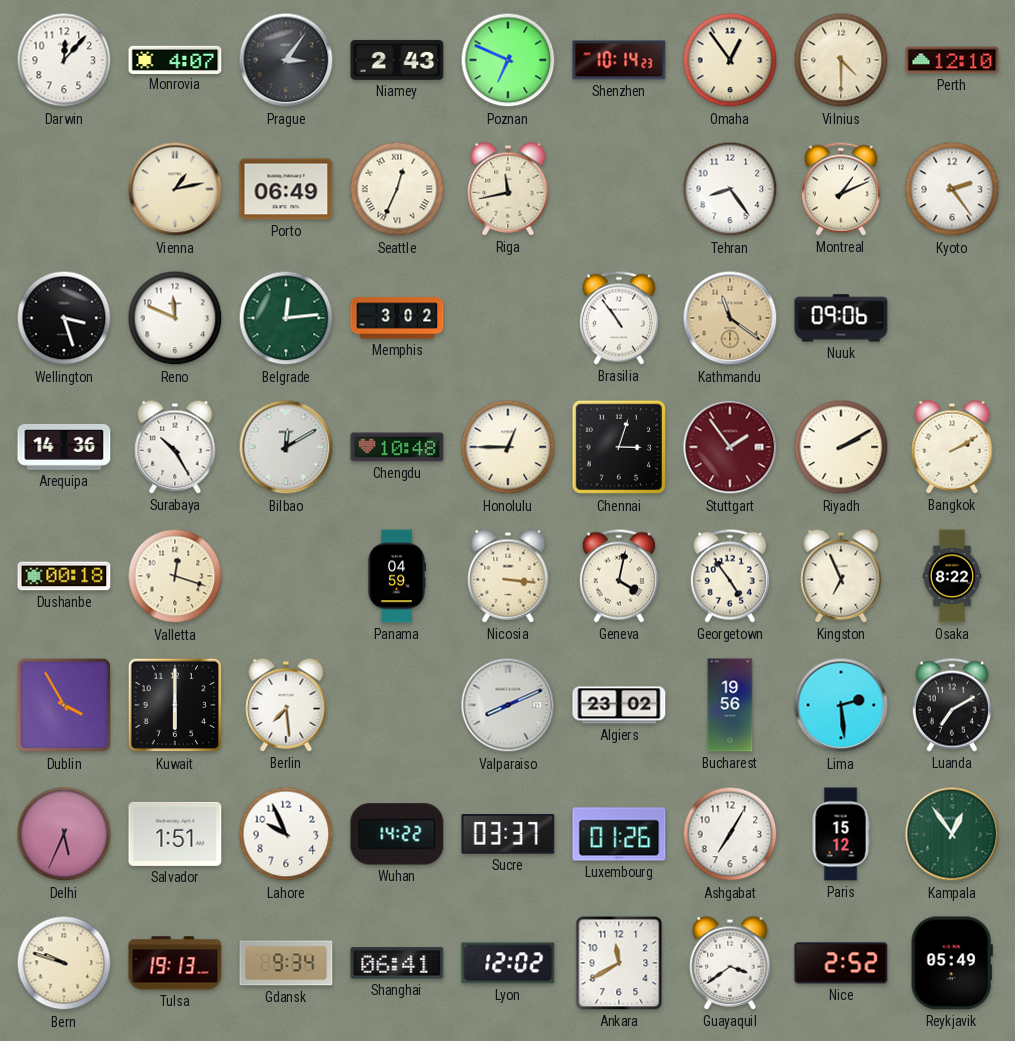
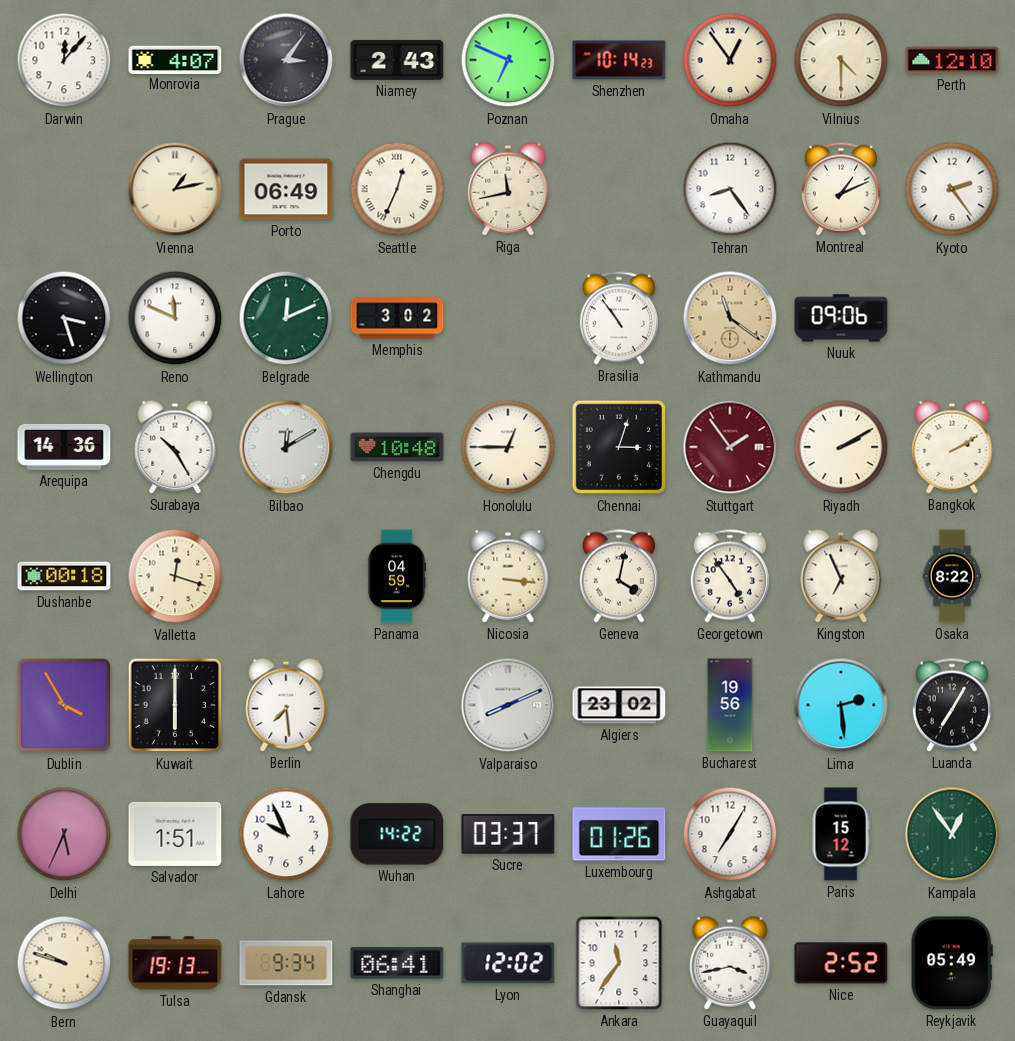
Belgrade: 12:14 -> 12:11 (286, 318)
Luanda: 7:10 -> 7:05 (952, 705)
Ankara: 11:40 -> 11:36 (619, 963)
Guayaquil: 3:39 -> 3:43 (730, 963)
